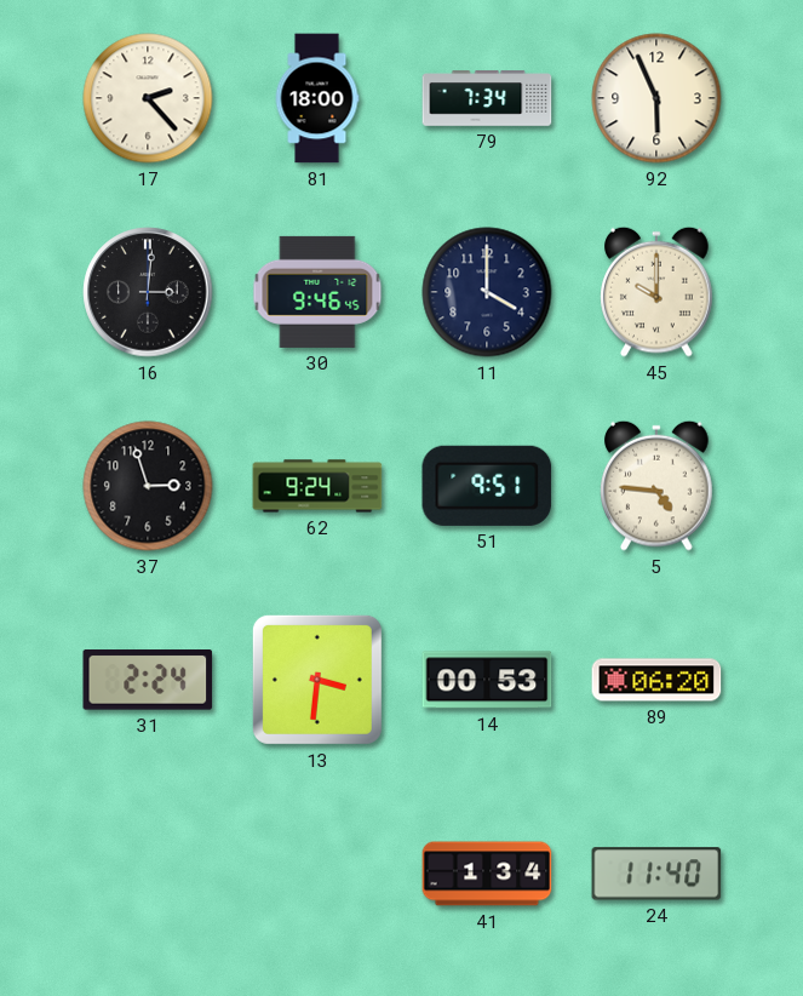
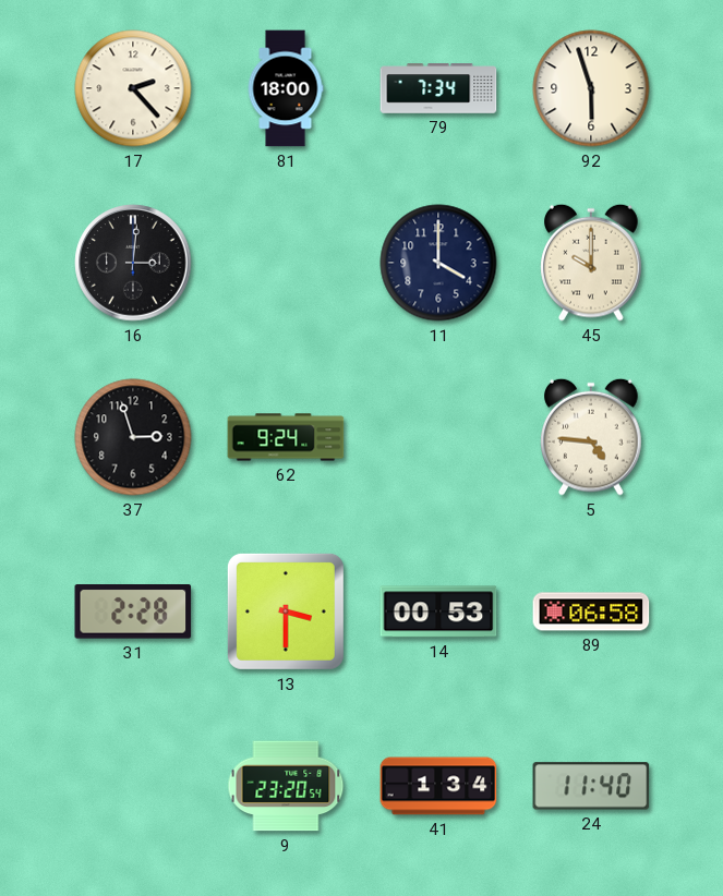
92: 5:56 -> 5:57 (591, 88)
30: 9:46 -> none (317, 292)
51: 9:51 -> none (487, 486)
31: 2:24 -> 2:28 (133, 613)
13: 3:31 -> 3:30 (286, 612)
89: 06:20 -> 06:58 (591, 612)
9: none -> 23:20 (286, 786)
